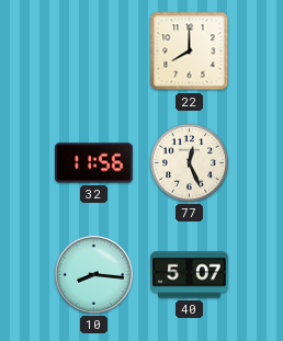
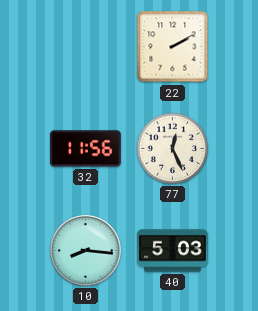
22: 8:00 -> 2:10 (173, 47)
40: 5:07 -> 5:03 (173, 251)
